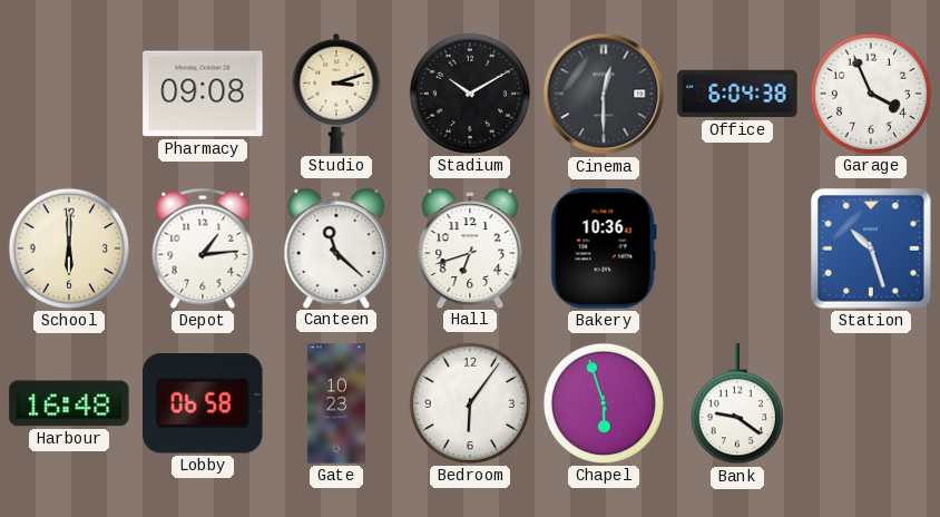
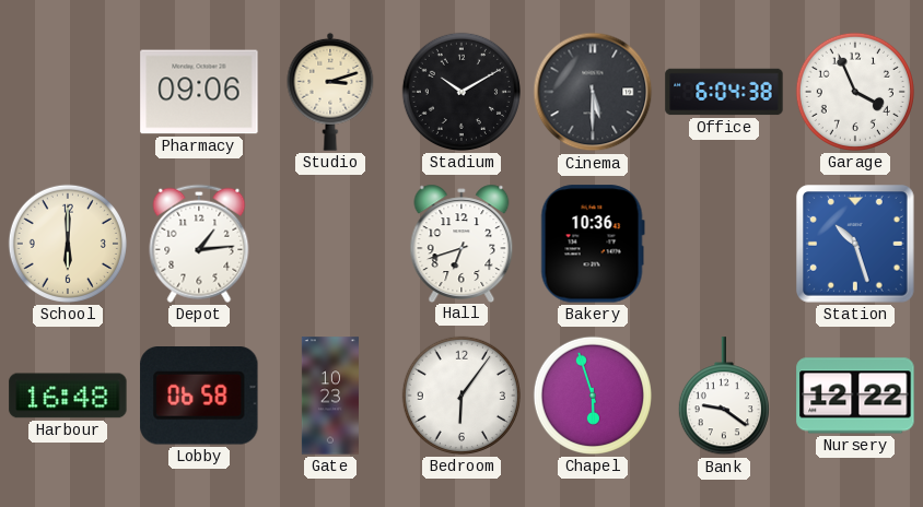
Pharmacy: 09:08 -> 09:06 (199, 92)
Cinema: 12:30 -> 5:30 (593, 92)
Canteen: 11:22 -> none (336, 247)
Nursery: none -> 12:22 (855, 396)
